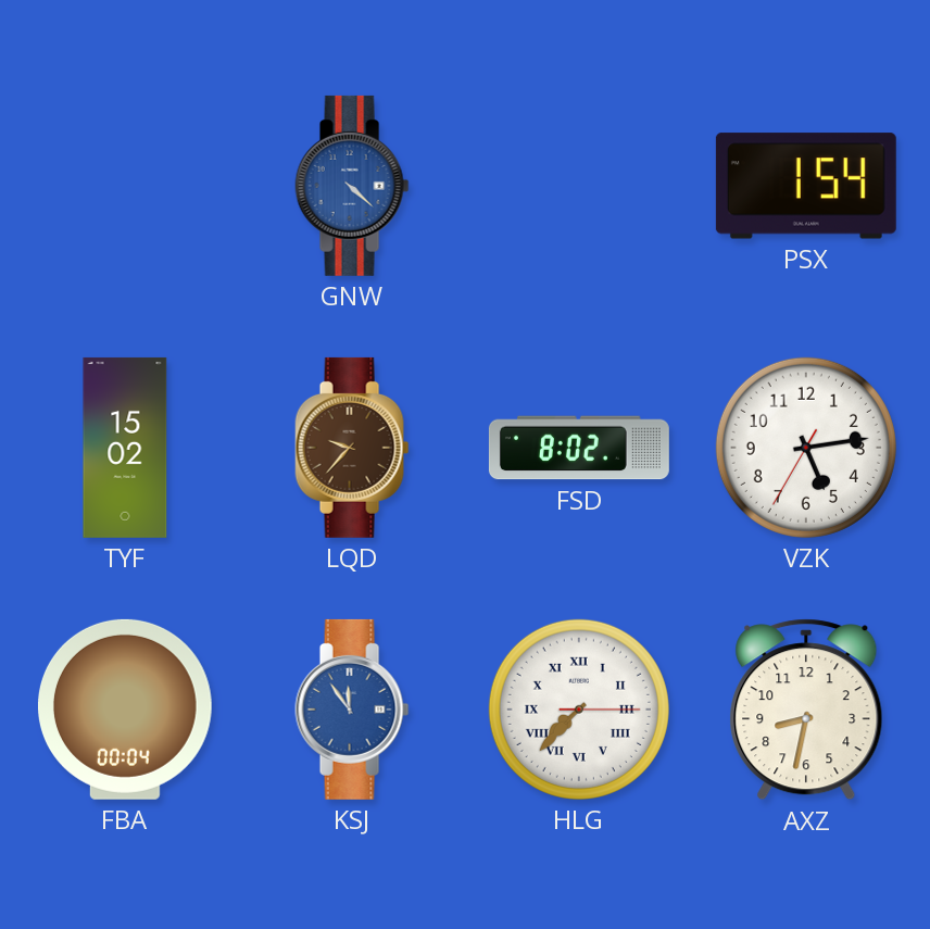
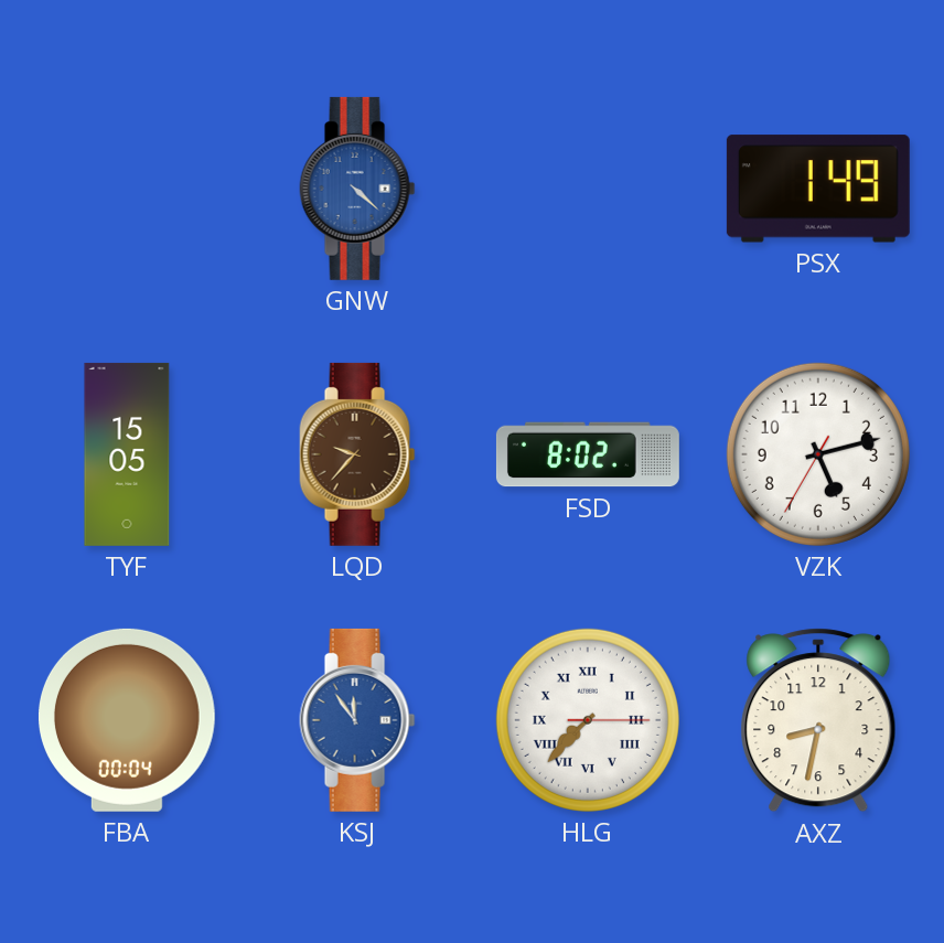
PSX: 1:54 -> 1:49 (818, 189)
TYF: 15:02 -> 15:05 (127, 454)
VZK: 5:13 -> 5:12 (818, 454)
